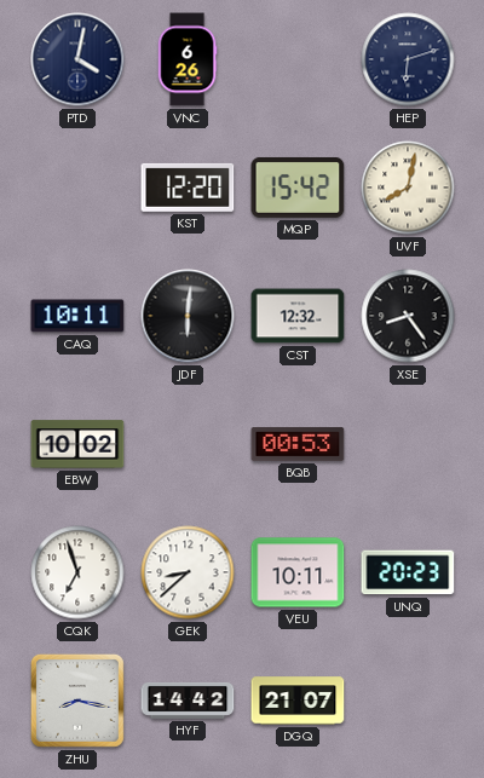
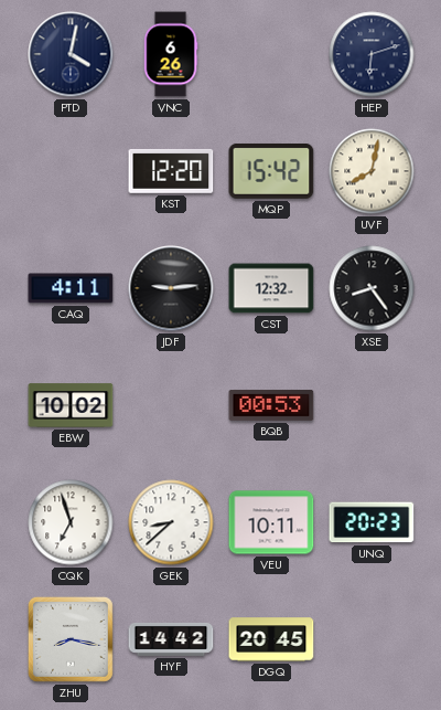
CAQ: 10:11 -> 4:11 (71, 288)
JDF: 6:01 -> 9:14 (171, 288)
DGQ: 21:07 -> 20:45 (271, 639)
